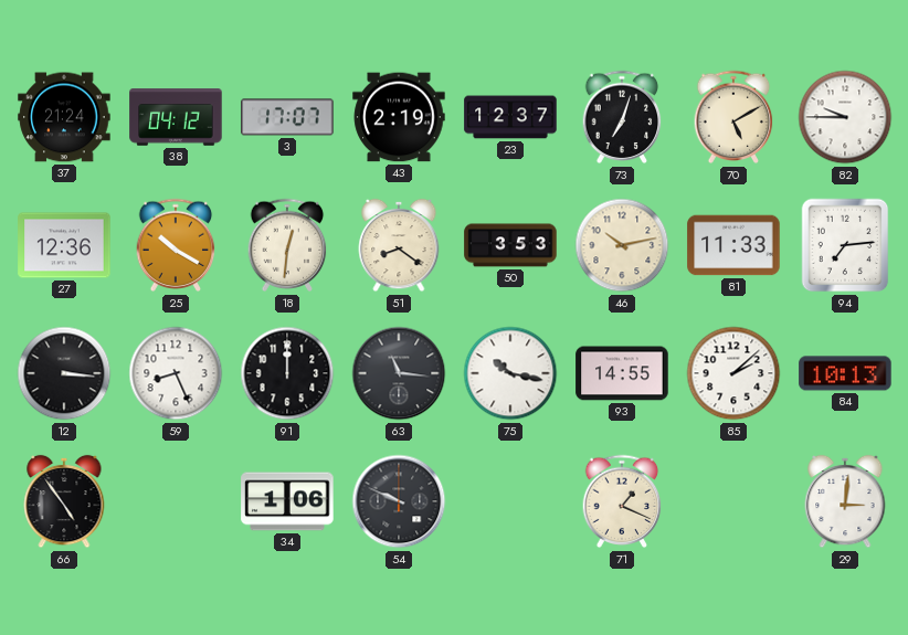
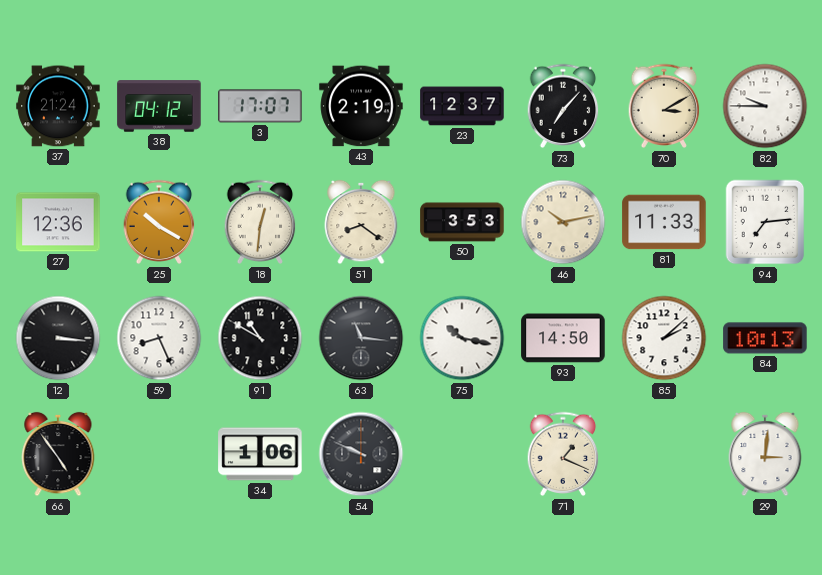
73: 7:03 -> 7:07 (563, 106)
70: 5:10 -> 3:10 (664, 106)
91: 12:00 -> 10:50 (260, 338)
93: 14:55 -> 14:50 (563, 338)
